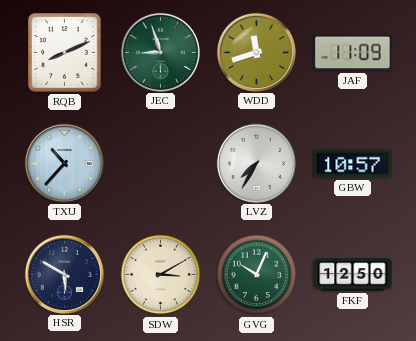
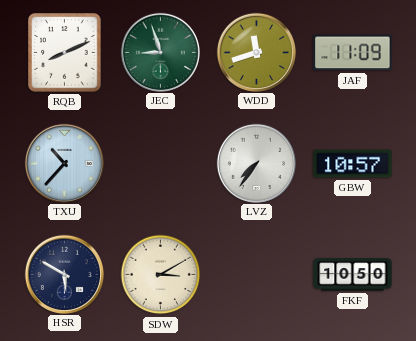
LVZ: 7:35 -> 7:36 (256, 163)
GVG: 10:04 -> none (257, 275)
FKF: 12:50 -> 10:50 (353, 275)
